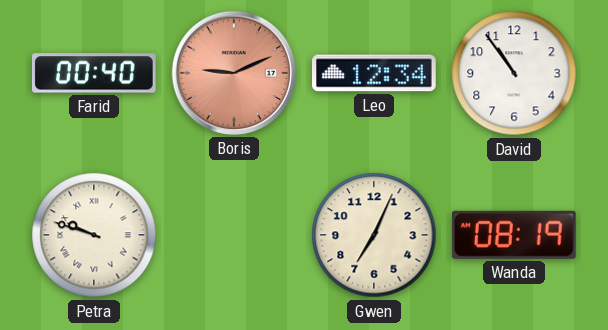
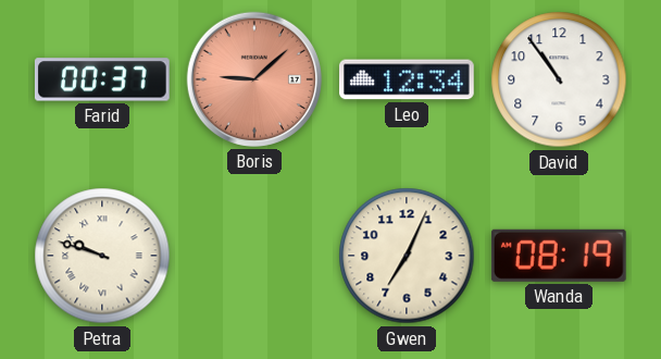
Farid: 00:40 -> 00:37 (102, 79)
Boris: 9:11 -> 9:08 (254, 79)
